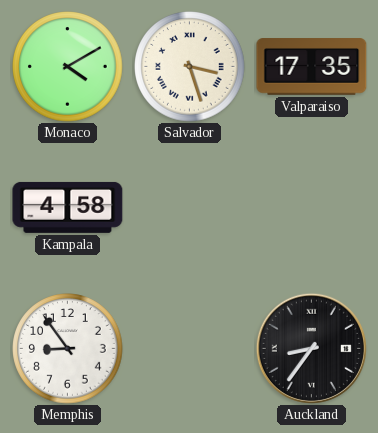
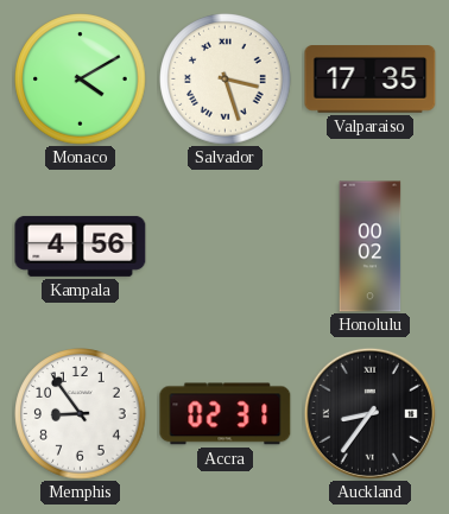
Kampala: 4:58 -> 4:56 (81, 246)
Honolulu: none -> 00:02 (371, 247)
Accra: none -> 02:31 (226, 414)
